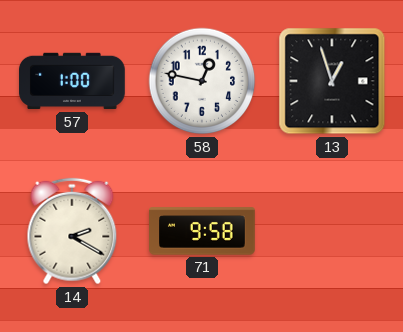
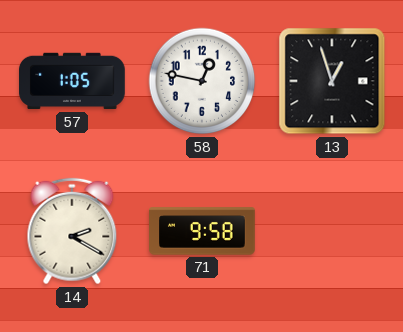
57: 1:00 -> 1:05 (72, 81)
